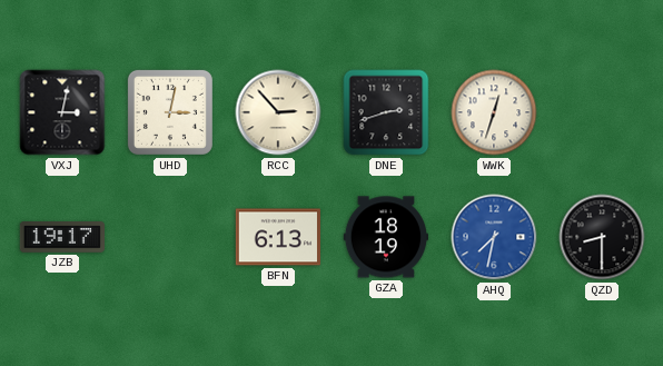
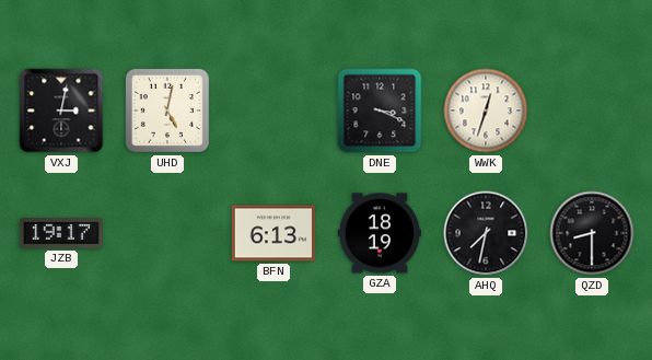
UHD: 3:02 -> 5:02 (167, 111)
RCC: 2:53 -> none (278, 112)
DNE: 2:42 -> 3:19 (380, 111)
AHQ dial: blue -> black (486, 233)
